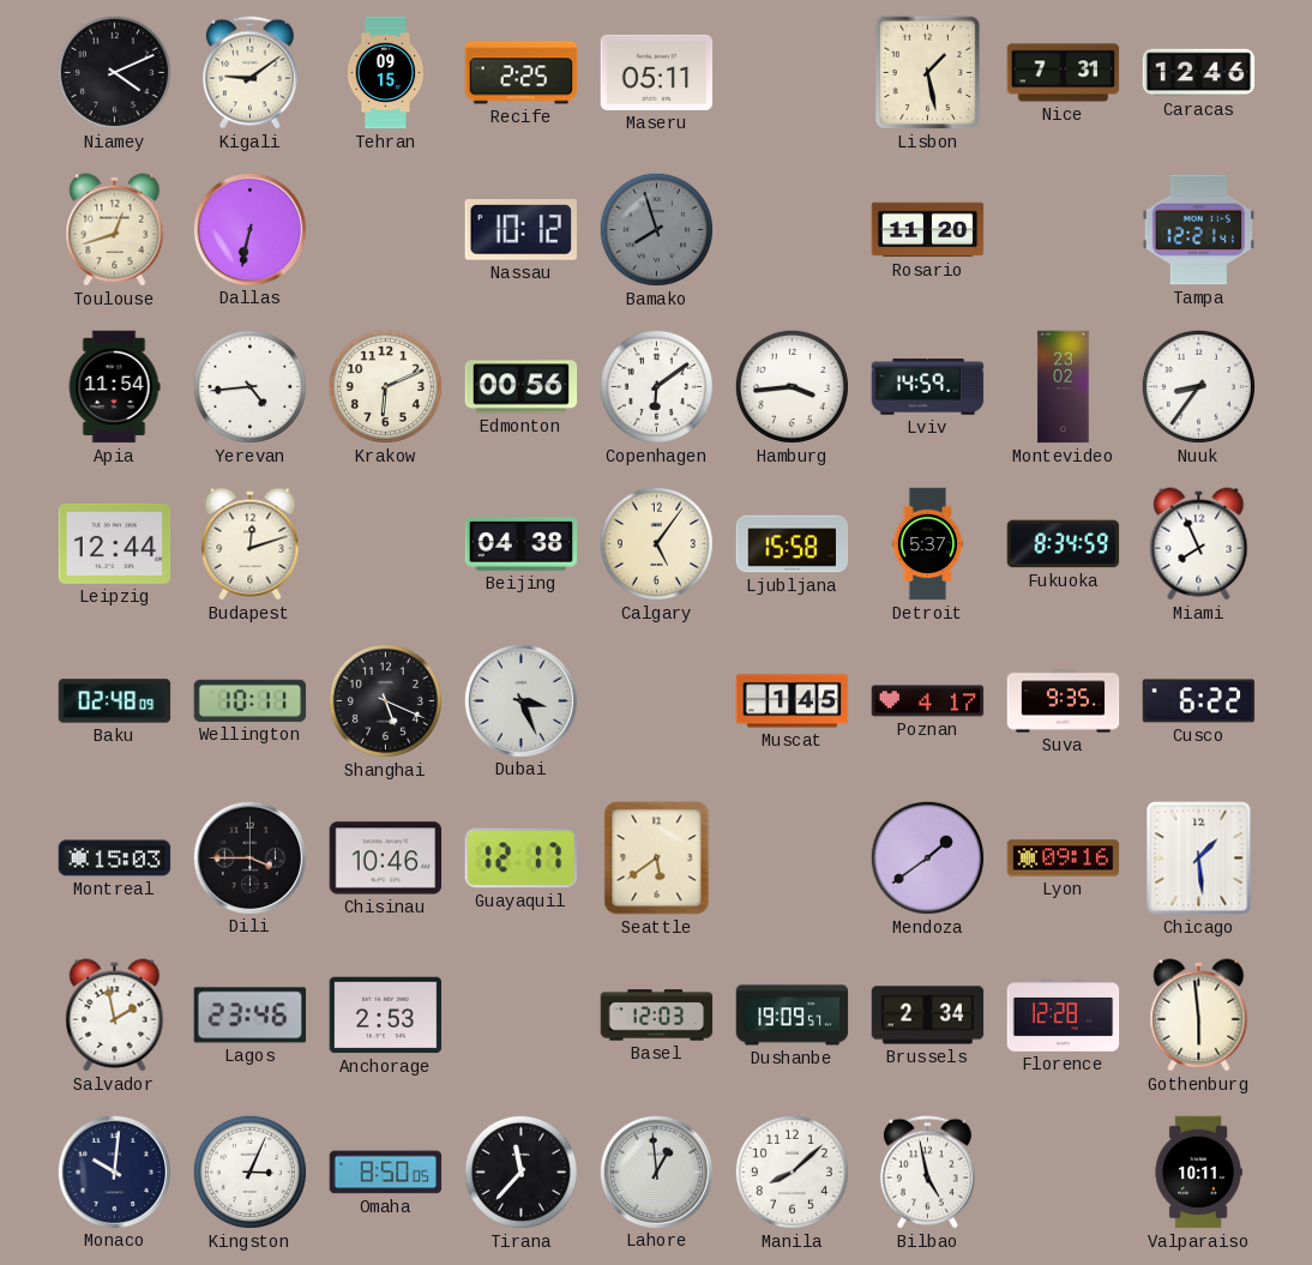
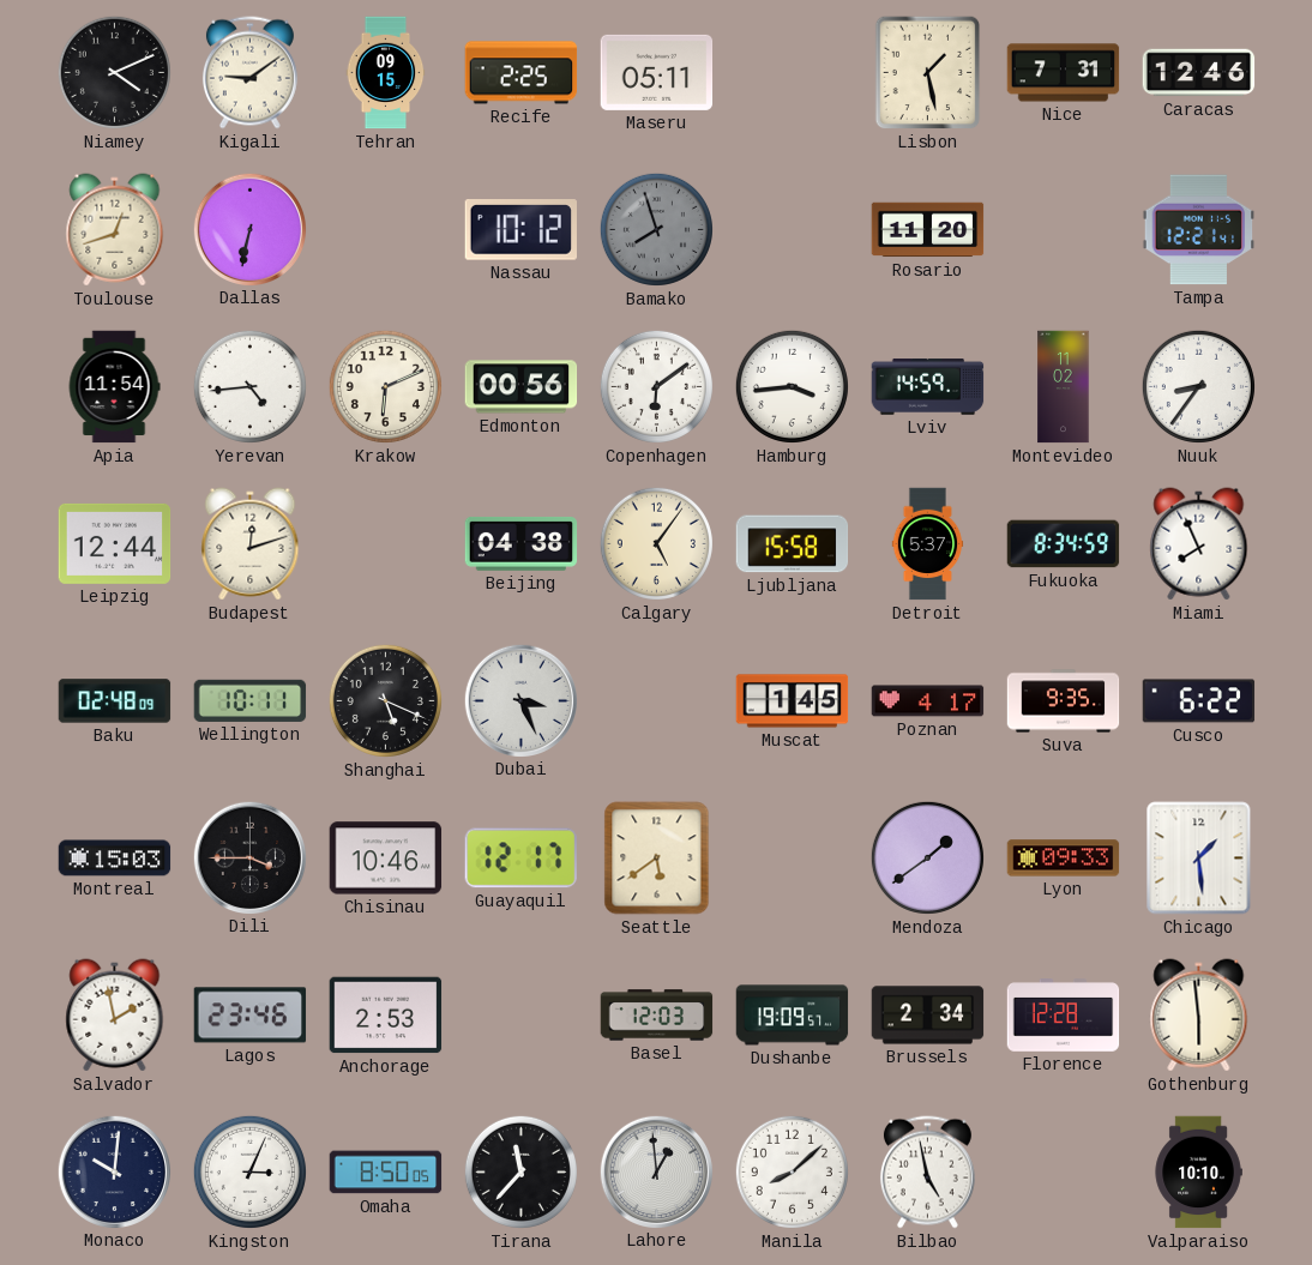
Montevideo: 23:02 -> 11:02 (1064, 387)
Lyon: 09:16 -> 09:33 (1064, 859)
Valparaiso: 10:11 -> 10:10 (1198, 1173)
